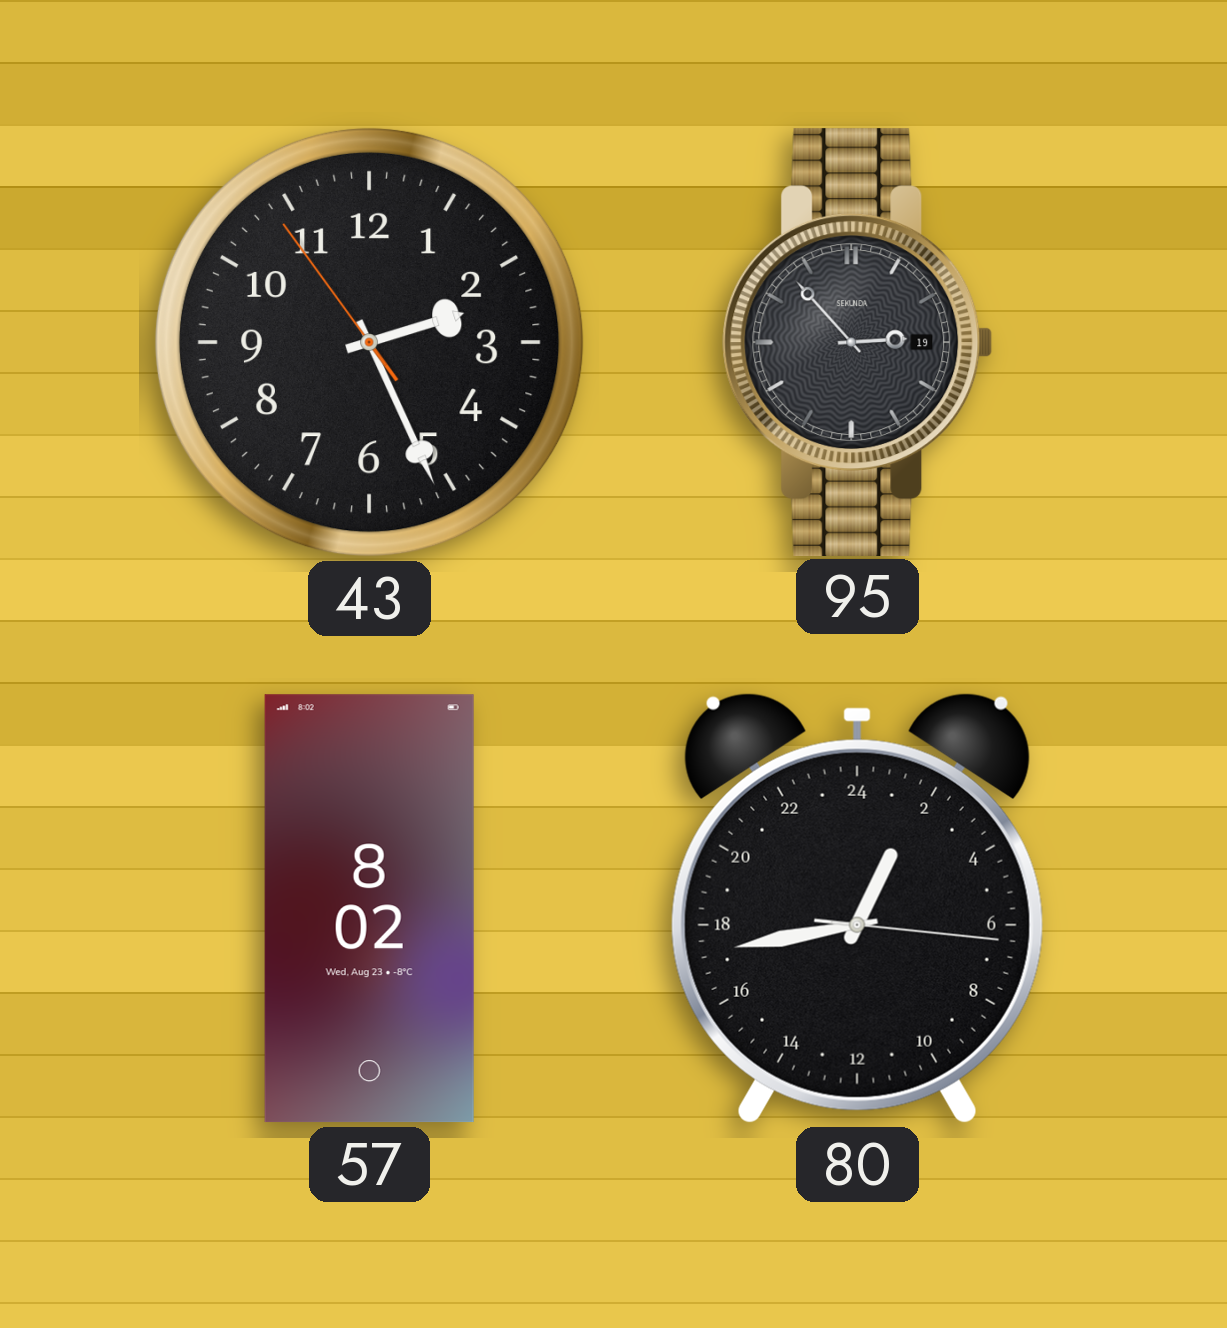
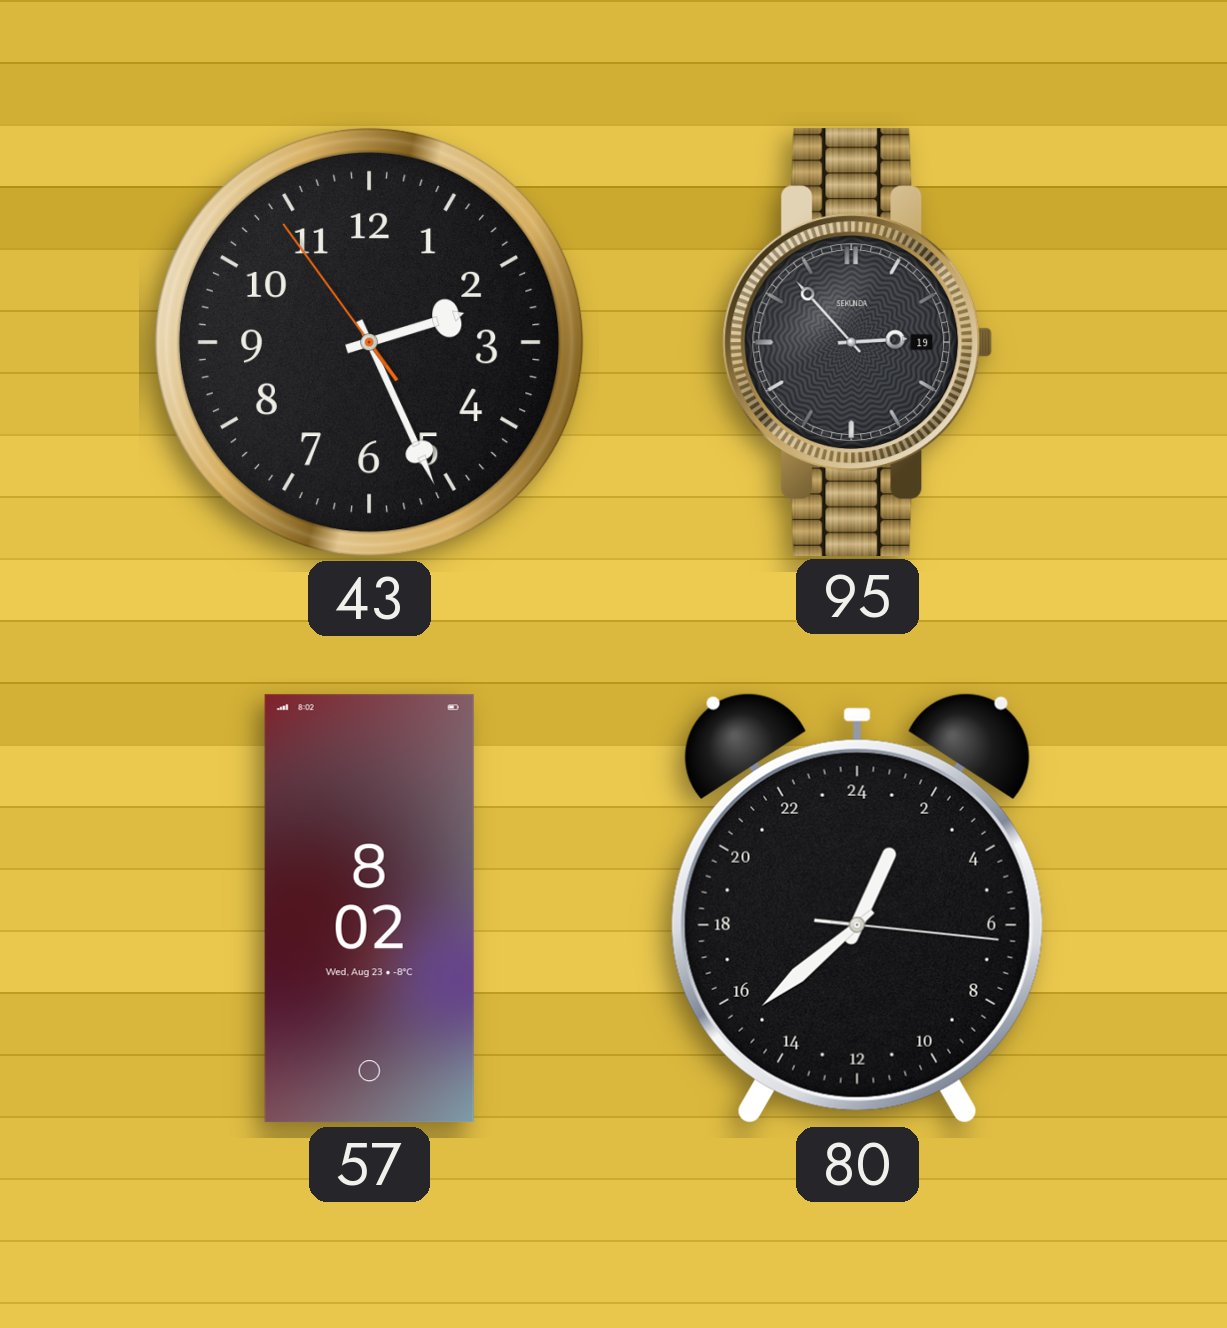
80: 1:43 -> 1:38 (857, 908)
